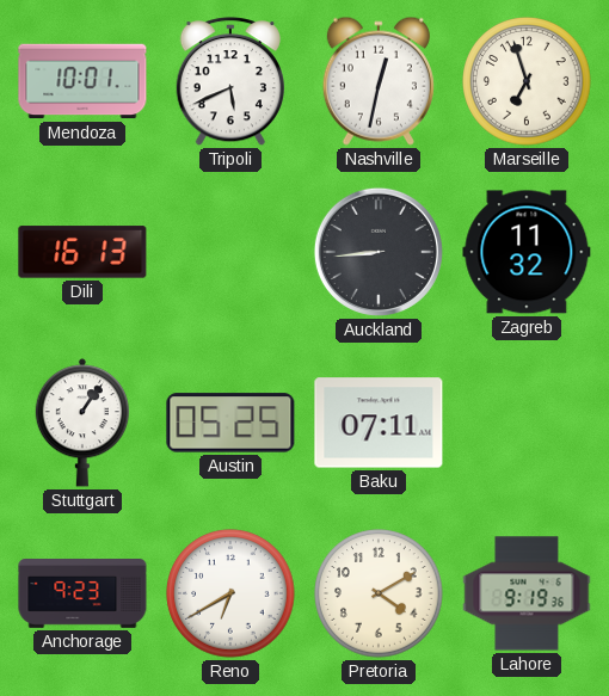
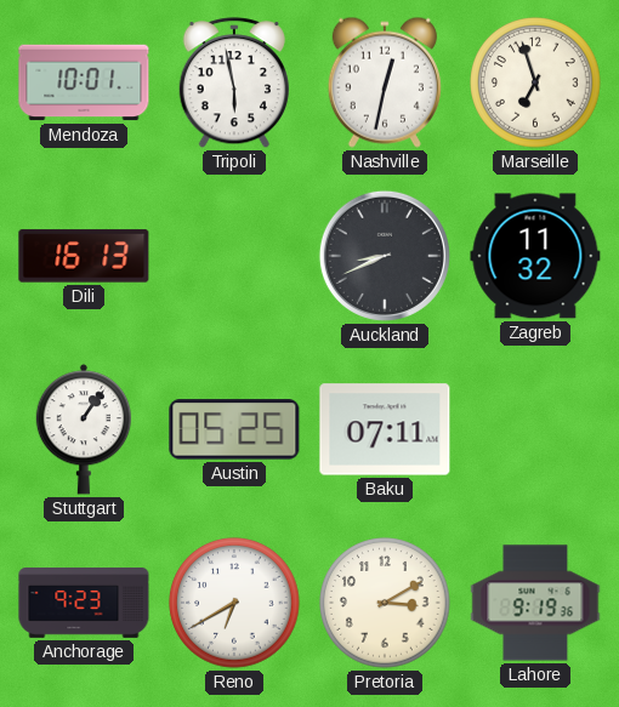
Tripoli: 5:41 -> 5:58 (234, 84)
Auckland: 8:44 -> 8:41 (385, 256)
Pretoria: 4:10 -> 3:10 (385, 603)
